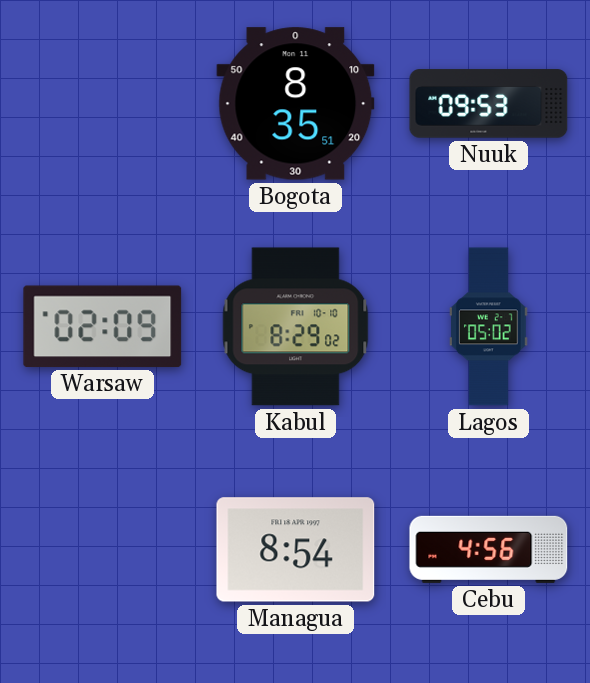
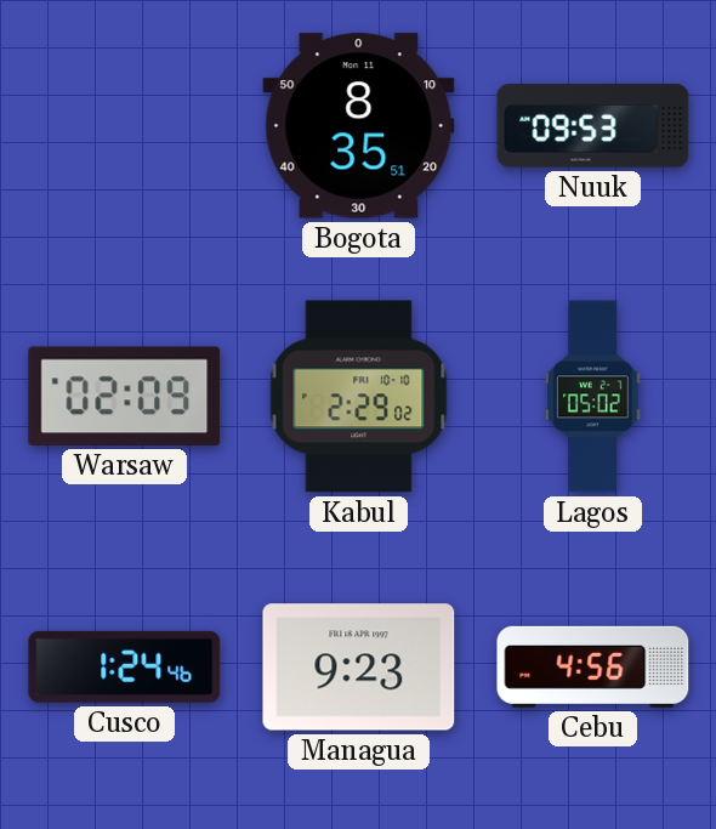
Kabul: 8:29 -> 2:29 (359, 397)
Cusco: none -> 1:24 (125, 666)
Managua: 8:54 -> 9:23 (359, 668)
